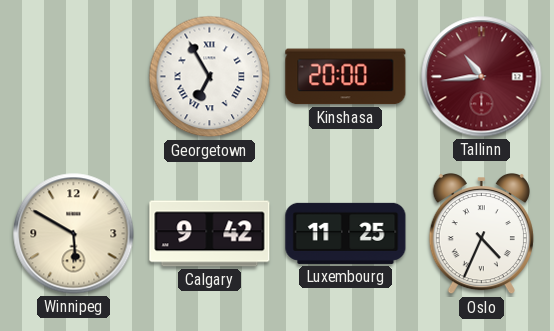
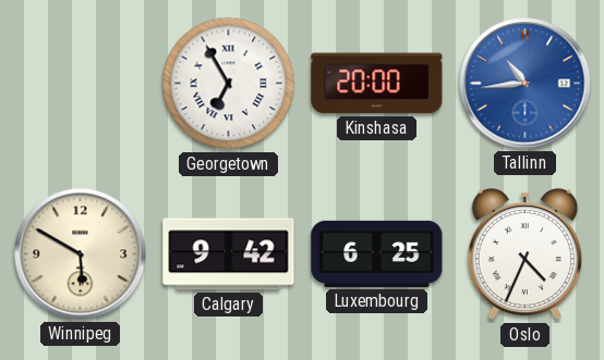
Tallinn dial: burgundy -> blue (526, 84)
Luxembourg: 11:25 -> 6:25 (377, 253)
